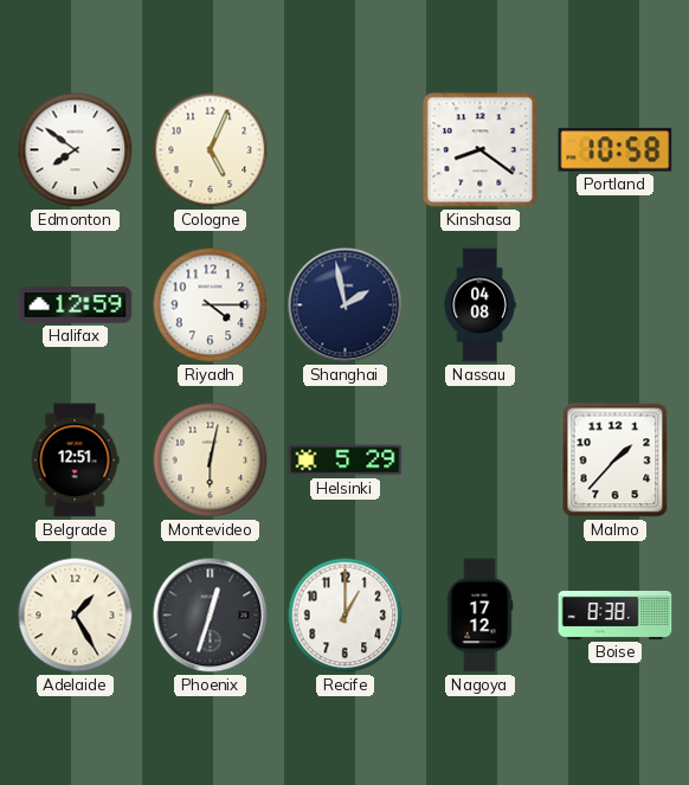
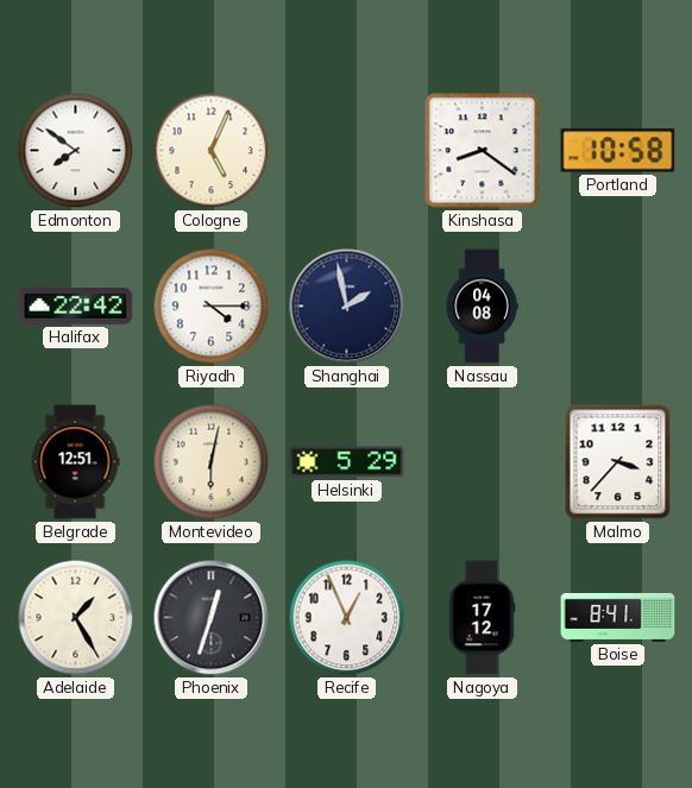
Halifax: 12:59 -> 22:42 (76, 307)
Malmo: 1:37 -> 3:37 (618, 462)
Recife: 1:00 -> 12:56 (347, 618)
Boise: 8:38 -> 8:41 (618, 617)
